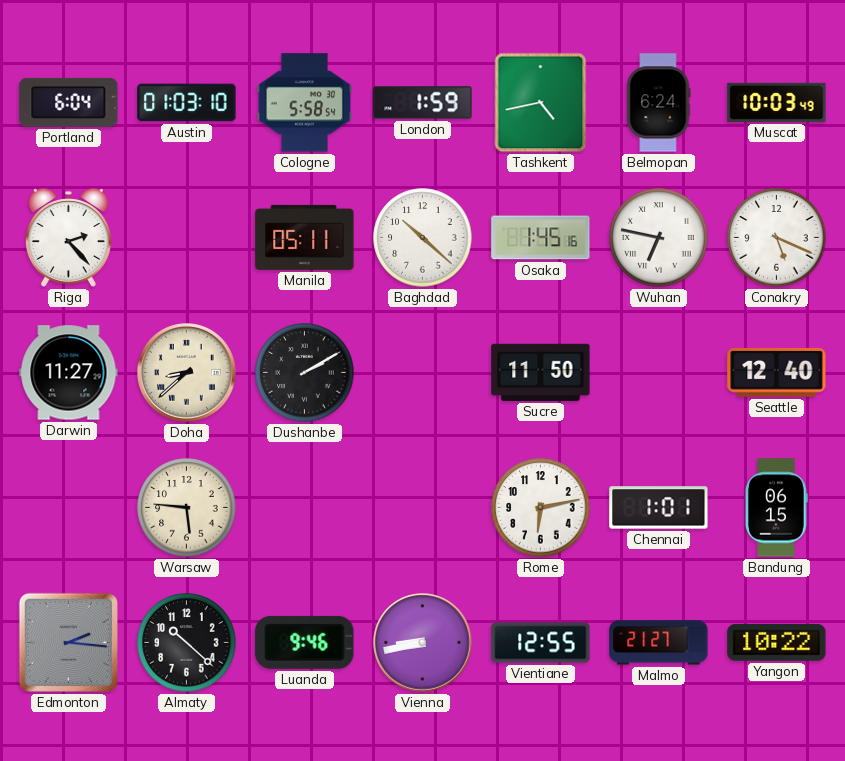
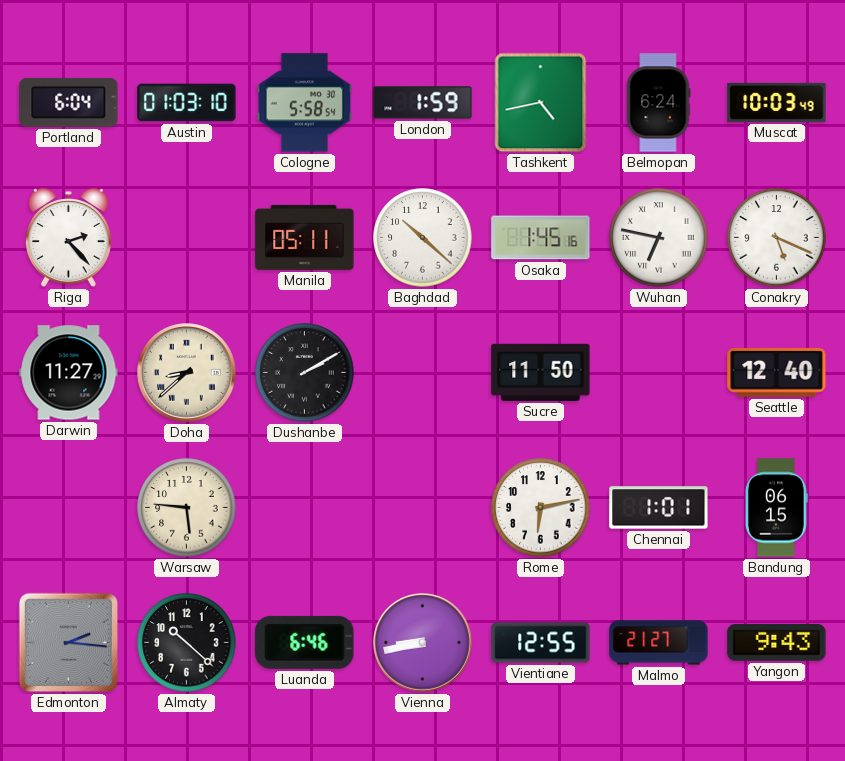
Luanda: 9:46 -> 6:46 (305, 642)
Yangon: 10:22 -> 9:43 (777, 643)
